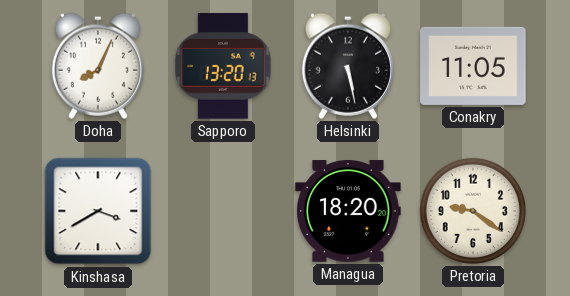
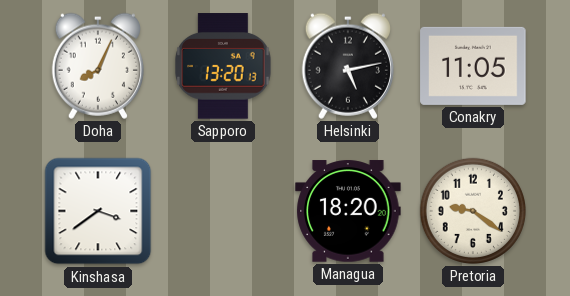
Helsinki: 5:28 -> 5:13 (348, 66)
Kinshasa: 3:40 -> 3:39 (98, 211)
